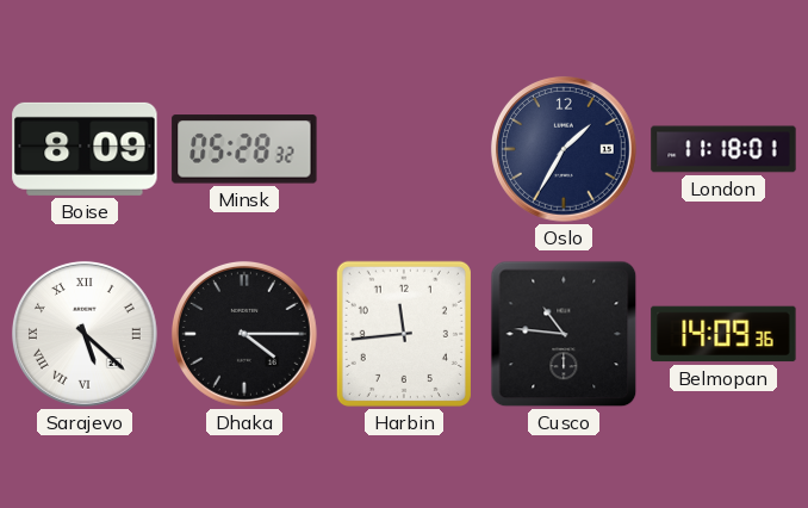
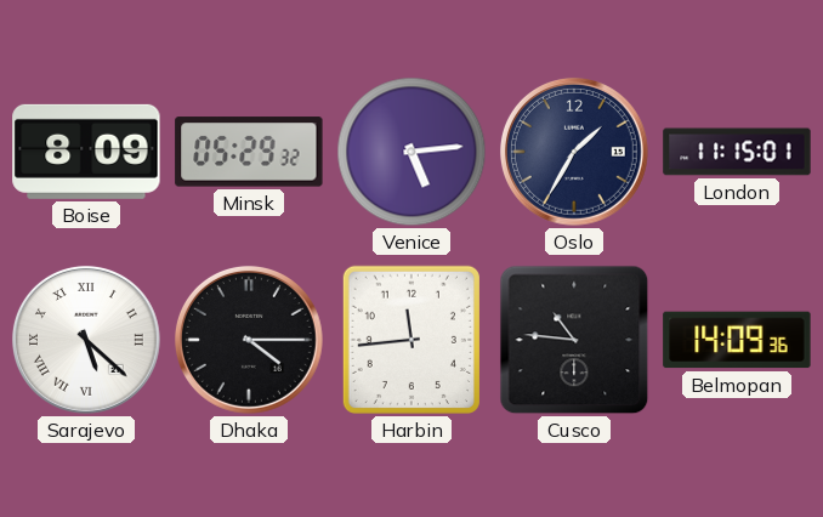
Minsk: 05:28 -> 05:29 (249, 152)
Venice: none -> 5:14 (411, 152)
London: 11:18 -> 11:15 (737, 152)
